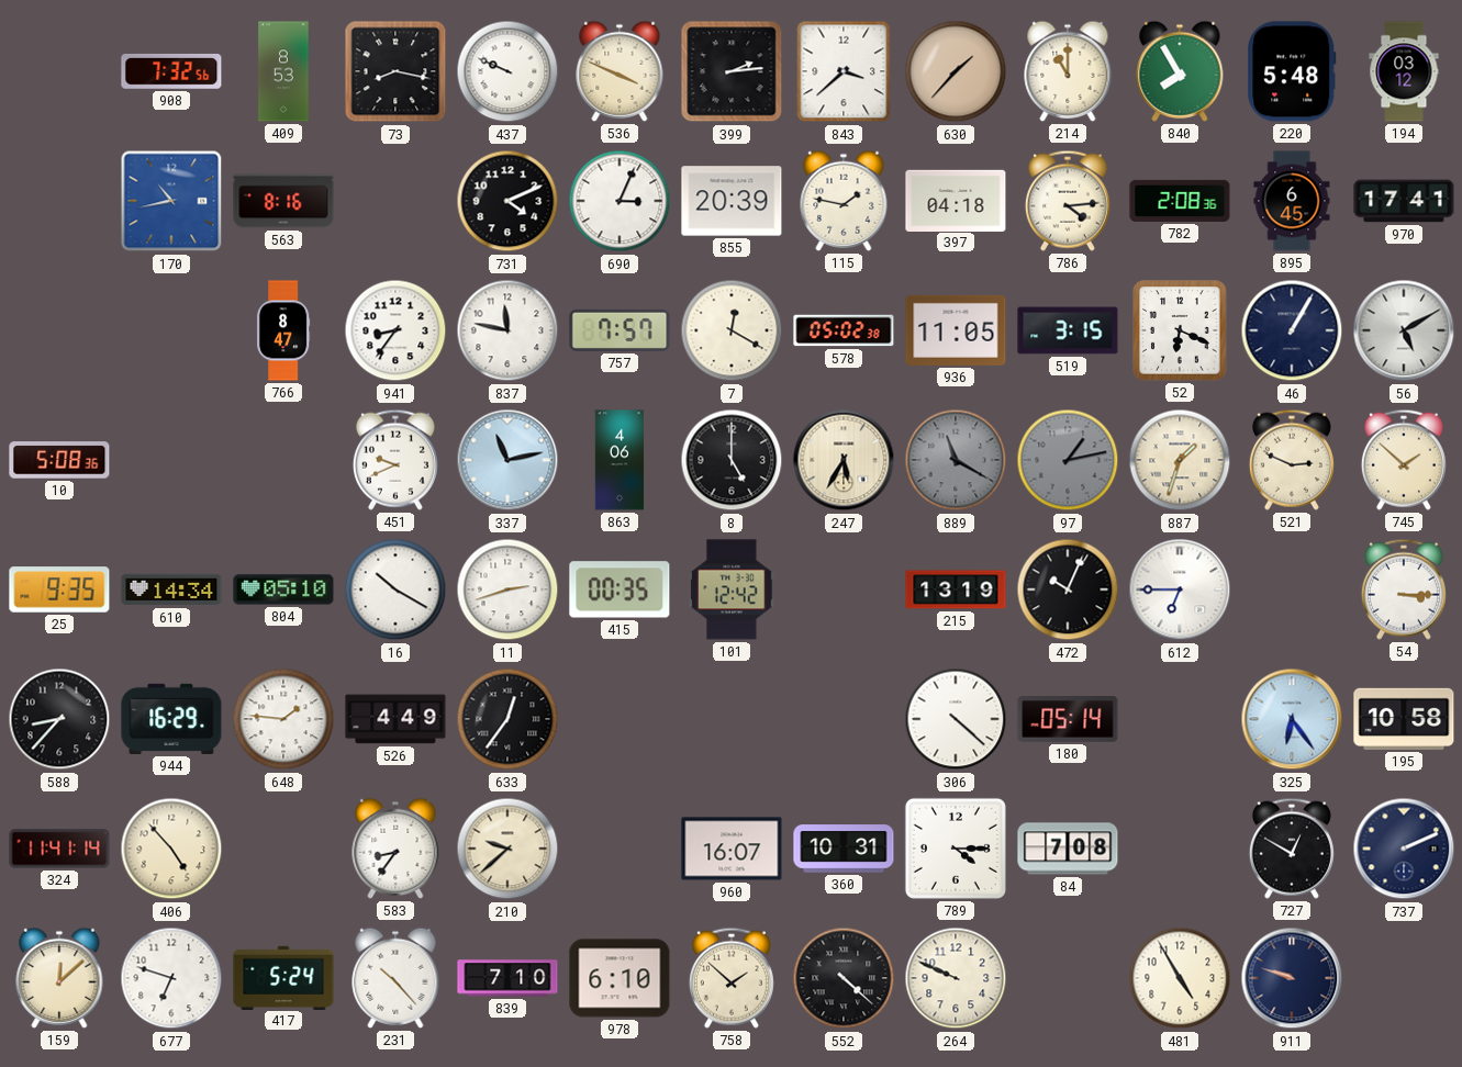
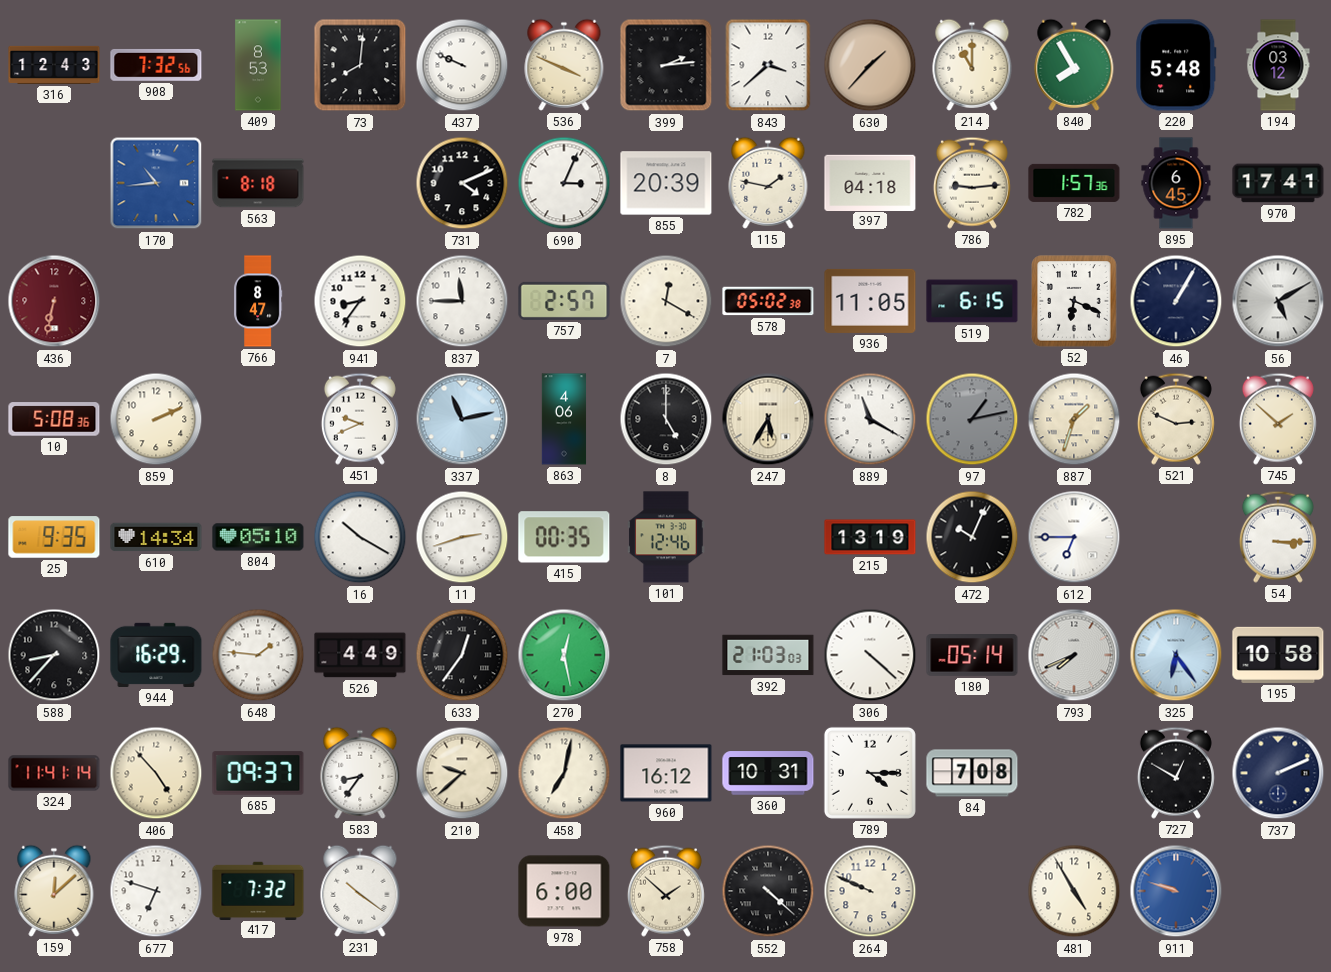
316: none -> 12:43 (54, 65)
73: 8:17 -> 8:01 (360, 65)
170: 10:43 -> 10:44 (156, 183)
563: 8:16 -> 8:18 (258, 183)
786: 4:14 -> 9:14 (972, 183)
782: 2:08 -> 1:57 (1074, 183)
436: none -> 6:32 (54, 301)
837: 11:47 -> 11:45 (462, 301)
757: 7:57 -> 2:57 (564, 301)
519: 3:15 -> 6:15 (972, 301)
859: none -> 2:11 (156, 419)
889 dial: grey -> white (870, 419)
101: 12:42 -> 12:46 (666, 537)
270: none -> 12:28 (564, 655)
392: none -> 21:03 (768, 655)
793: none -> 7:41 (1074, 655)
685: none -> 09:37 (258, 773)
458: none -> 7:02 (564, 773)
960: 16:07 -> 16:12 (666, 773)
417: 5:24 -> 7:32 (258, 890)
231: 10:23 -> 10:21 (360, 891)
839: 7:10 -> none (507, 978)
978: 6:10 -> 6:00 (564, 891)
911 dial: navy -> blue (1176, 891)
